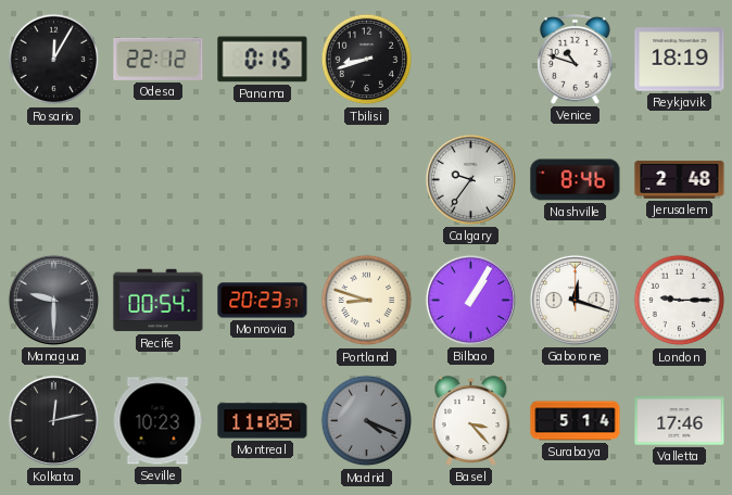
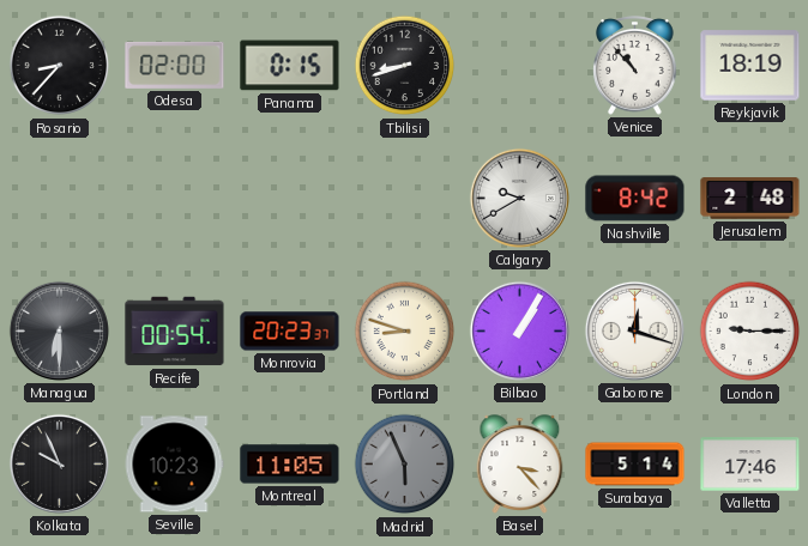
Rosario: 12:05 -> 8:37 (60, 66)
Odesa: 22:12 -> 02:00 (175, 65)
Venice: 10:48 -> 10:53 (635, 66)
Calgary: 9:36 -> 9:40 (519, 198)
Nashville: 8:46 -> 8:42 (635, 199)
Managua: 9:30 -> 6:30 (59, 330)
Kolkata: 12:13 -> 9:56 (59, 463)
Madrid: 4:19 -> 5:56 (405, 465)
